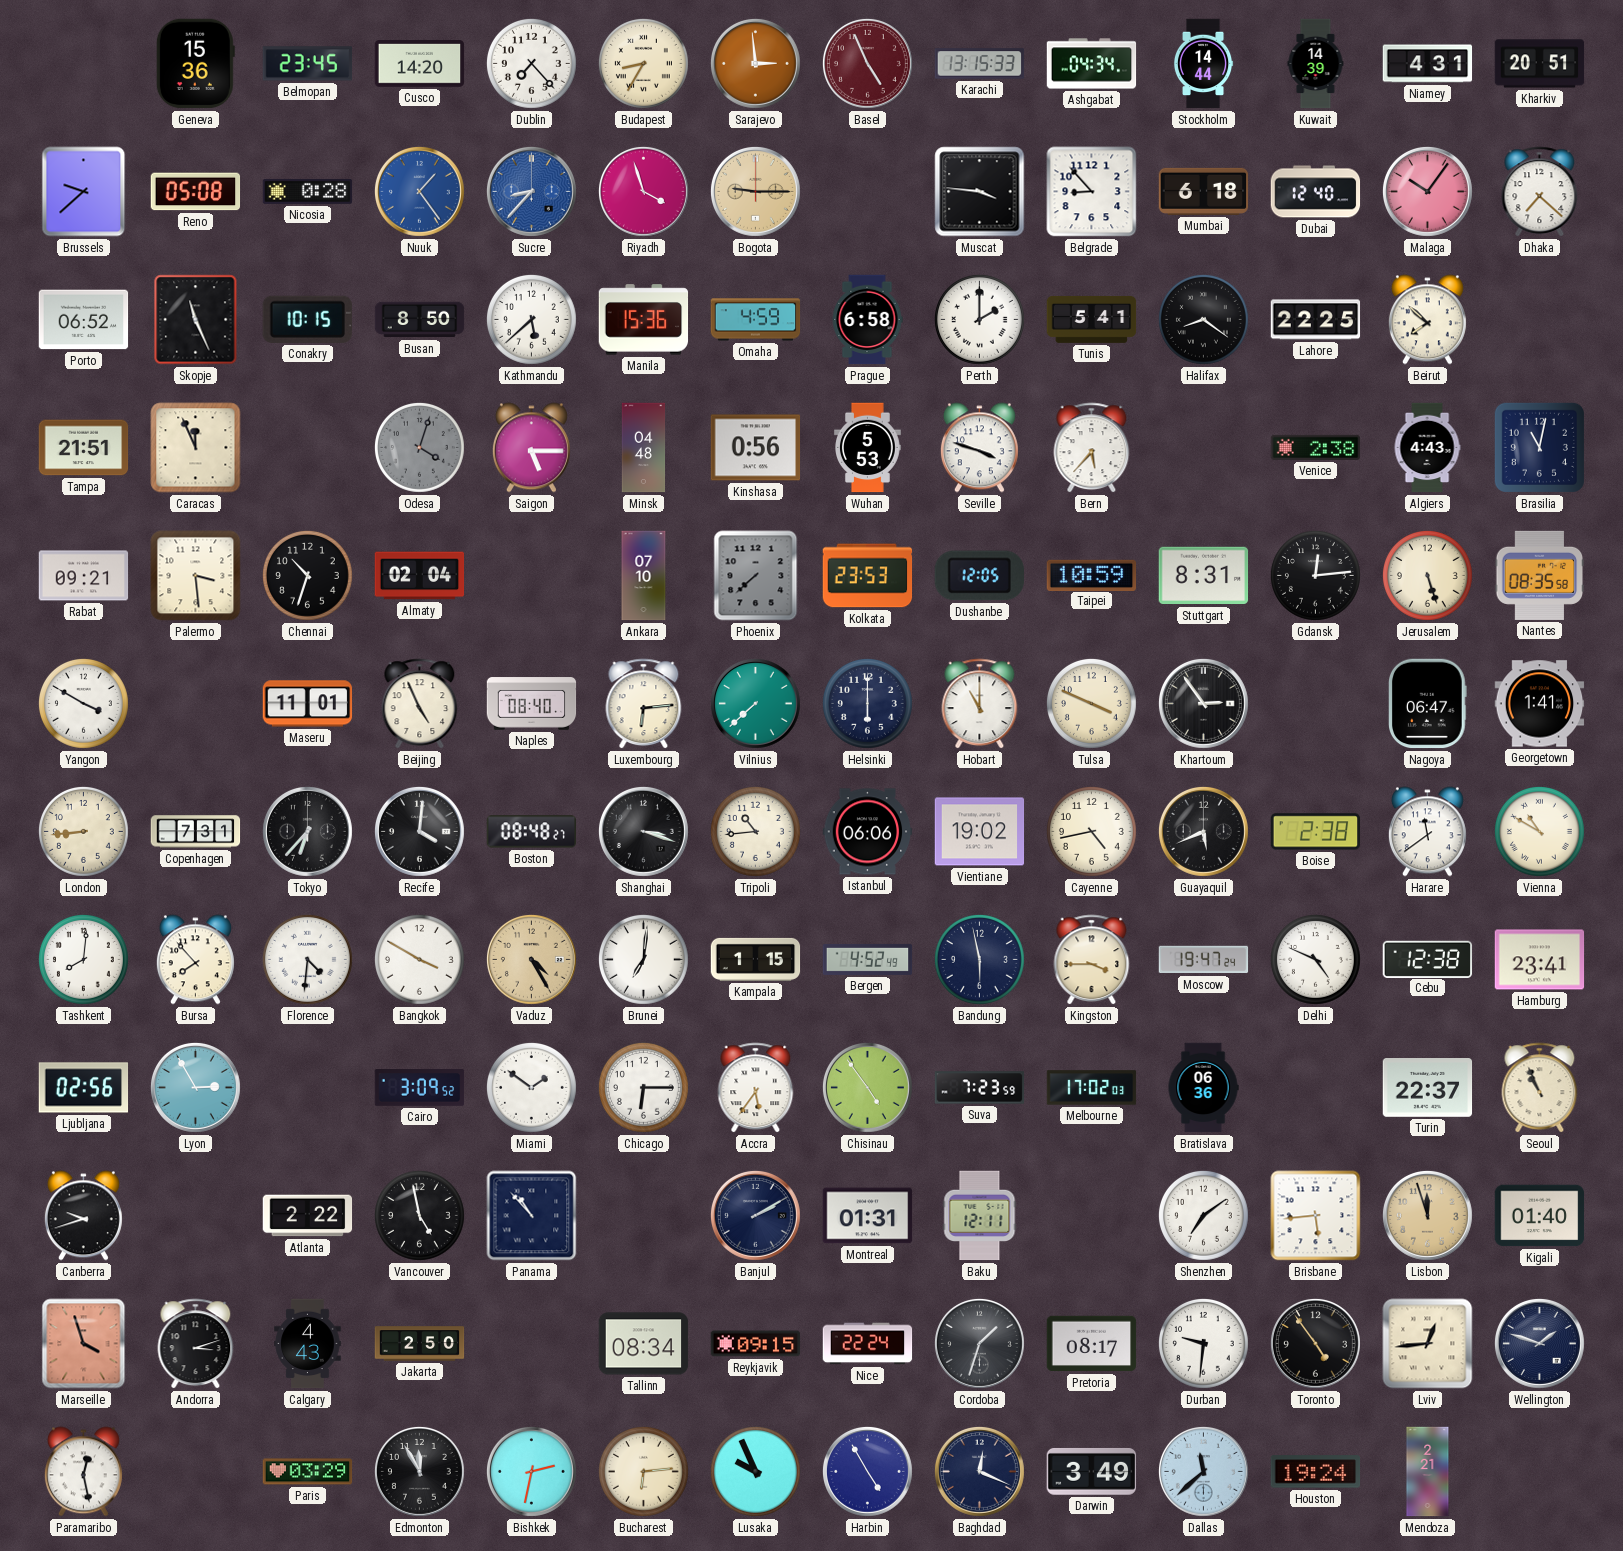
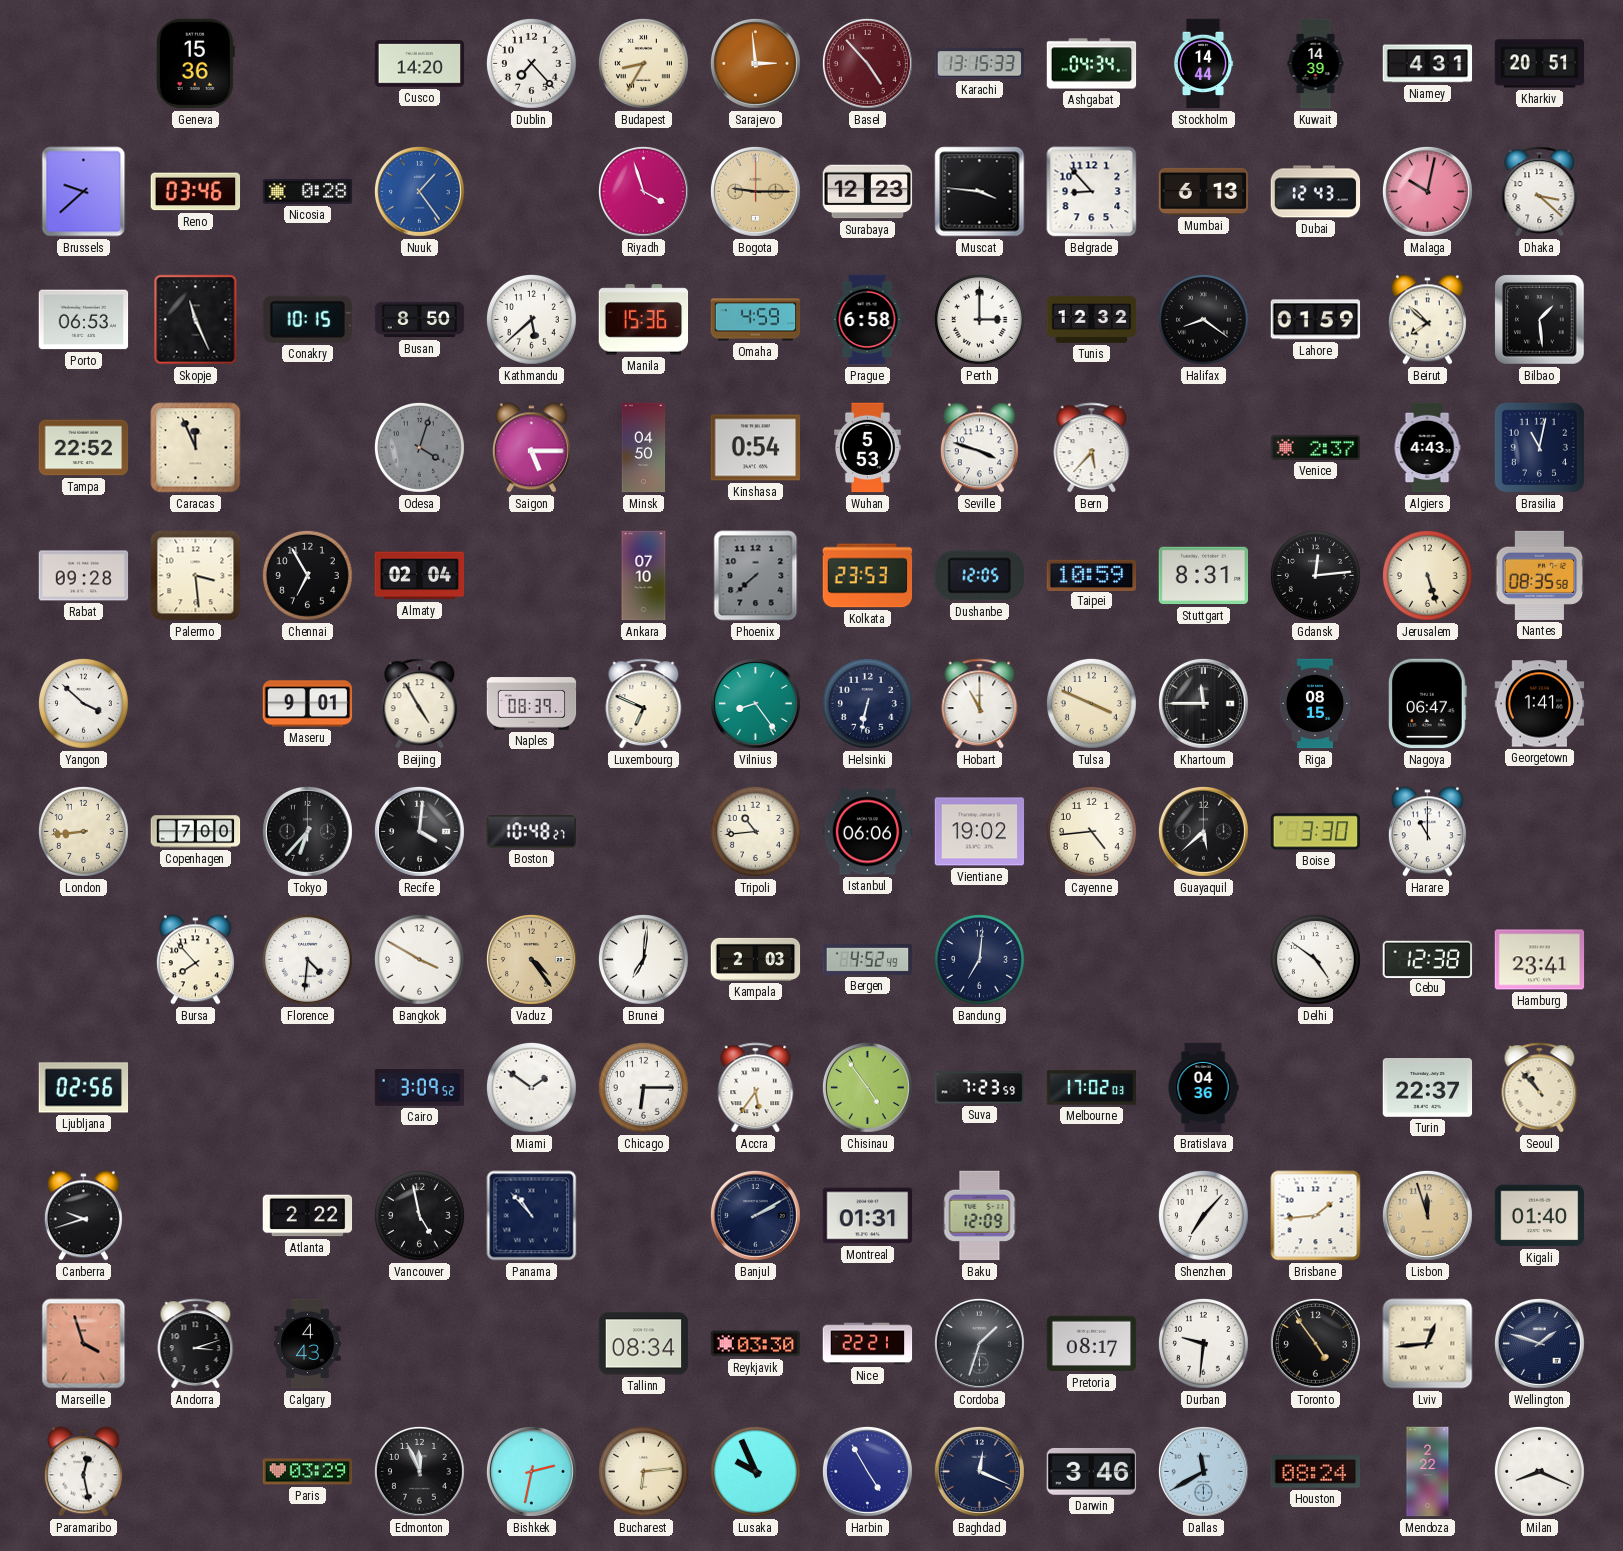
Belmopan: 23:45 -> none (308, 64)
Basel: 4:56 -> 4:53 (867, 63)
Reno: 05:08 -> 03:46 (196, 192)
Sucre: 8:37 -> none (531, 191)
Surabaya: none -> 12:23 (868, 192)
Mumbai: 6:18 -> 6:13 (1204, 191)
Dubai: 12:40 -> 12:43 (1316, 192)
Malaga: 10:06 -> 10:02 (1427, 191)
Dhaka: 7:22 -> 3:22 (1540, 192)
Porto: 06:52 -> 06:53 (84, 320)
Perth: 2:00 -> 3:00 (979, 319)
Tunis: 5:41 -> 12:32 (1092, 319)
Lahore: 22:25 -> 01:59 (1316, 320)
Bilbao: none -> 1:29 (1540, 320)
Tampa: 21:51 -> 22:52 (84, 448)
Minsk: 04:48 -> 04:50 (644, 448)
Kinshasa: 0:56 -> 0:54 (756, 448)
Venice: 2:38 -> 2:37 (1316, 447)
Rabat: 09:21 -> 09:28 (84, 576)
Chennai: 10:33 -> 6:55 (307, 575)
Yangon: 3:50 -> 3:52 (83, 703)
Maseru: 11:01 -> 9:01 (308, 704)
Beijing: 4:56 -> 4:55 (420, 704)
Naples: 08:40 -> 08:39 (532, 704)
Luxembourg: 6:14 -> 6:49 (644, 704)
Vilnius: 7:38 -> 8:24 (755, 703)
Helsinki: 6:00 -> 6:32 (867, 703)
Khartoum: 2:54 -> 11:45 (1203, 703)
Riga: none -> 08:15 (1315, 704)
Copenhagen: 7:31 -> 7:00 (196, 832)
Boston: 08:48 -> 10:48 (532, 832)
Shanghai: 3:18 -> none (643, 831)
Cayenne: 4:43 -> 4:44 (1091, 831)
Guayaquil: 5:41 -> 5:38 (1203, 831)
Boise: 2:38 -> 3:30 (1316, 832)
Harare: 11:39 -> 11:00 (1427, 832)
Vienna: 10:50 -> none (1539, 831)
Tashkent: 8:01 -> none (83, 959)
Vaduz: 4:25 -> 4:24 (531, 959)
Kampala: 1:15 -> 2:03 (756, 959)
Bandung: 5:58 -> 7:01 (979, 959)
Kingston: 3:45 -> none (1092, 960)
Moscow: 19:47 -> none (1204, 960)
Delhi: 4:49 -> 4:51 (1315, 959)
Lyon: 2:55 -> none (195, 1087)
Bratislava: 06:36 -> 04:36 (1203, 1088)
Seoul: 10:56 -> 10:53 (1540, 1088)
Baku: 12:11 -> 12:09 (980, 1216)
Shenzhen: 7:09 -> 7:07 (1203, 1215)
Brisbane: 5:44 -> 1:44 (1316, 1216)
Jakarta: 2:50 -> none (420, 1344)
Reykjavik: 09:15 -> 03:30 (756, 1344)
Nice: 22:24 -> 22:21 (868, 1344)
Edmonton: 11:55 -> 11:56 (419, 1471)
Darwin: 3:49 -> 3:46 (1092, 1471)
Dallas: 11:38 -> 11:40 (1203, 1471)
Houston: 19:24 -> 08:24 (1316, 1472)
Mendoza: 2:21 -> 2:22 (1428, 1472)
Milan: none -> 8:19 (1539, 1471)
